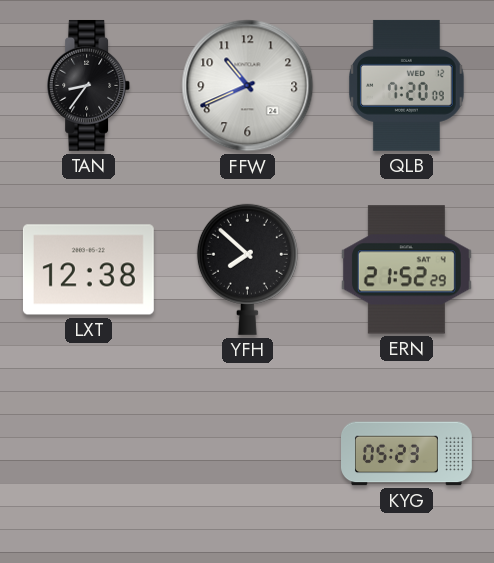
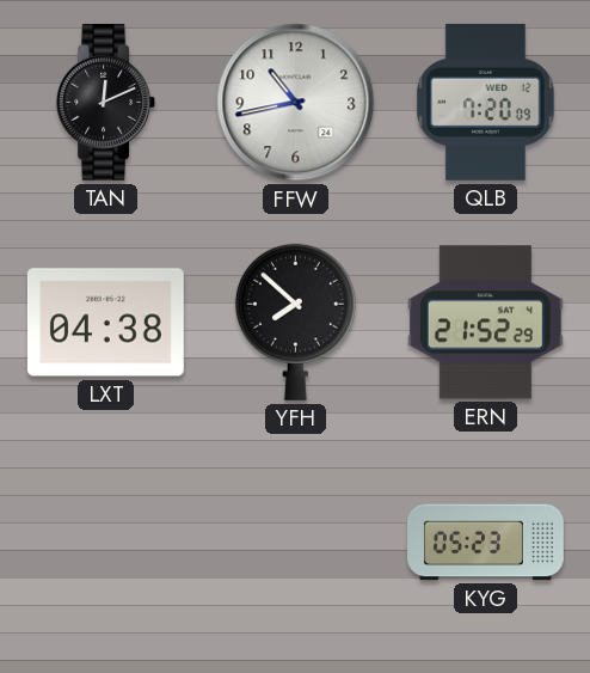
TAN: 8:36 -> 12:11 (106, 102)
FFW: 10:41 -> 10:43 (296, 103)
LXT: 12:38 -> 04:38 (105, 323)
